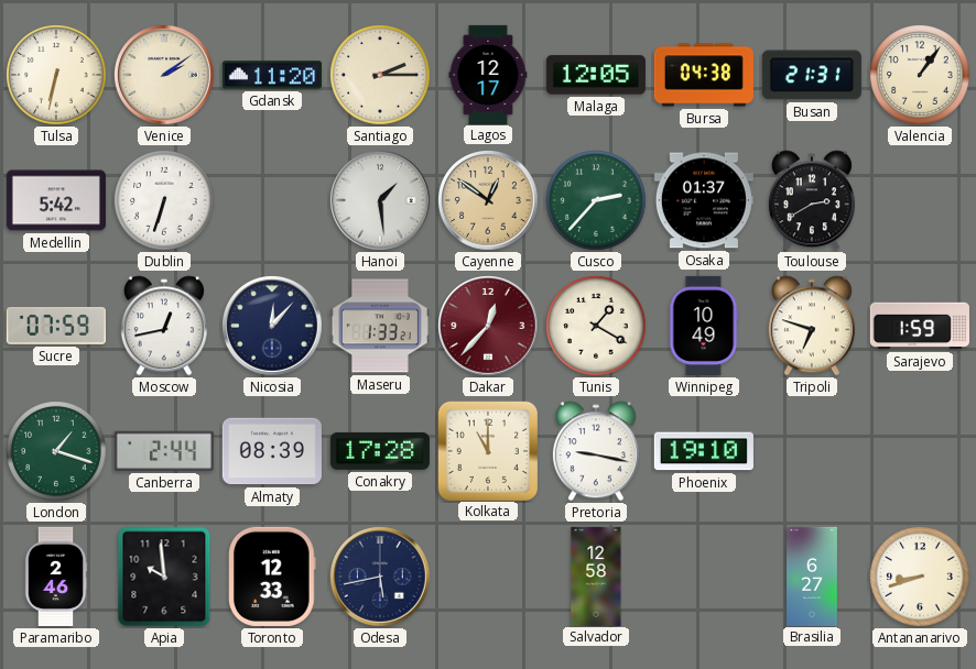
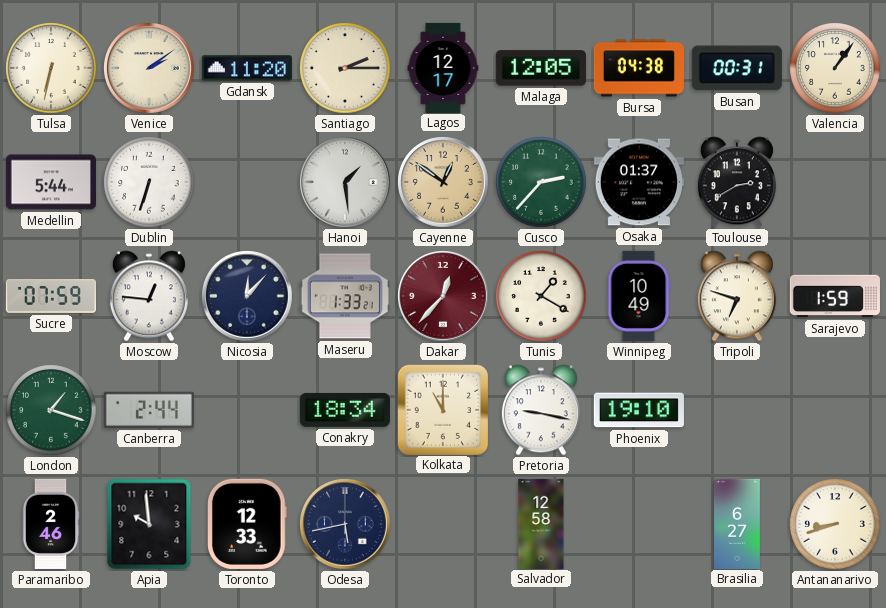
Busan: 21:31 -> 00:31 (737, 68)
Medellin: 5:42 -> 5:44 (51, 182)
Moscow: 12:43 -> 12:46 (149, 296)
Almaty: 08:39 -> none (272, 451)
Conakry: 17:28 -> 18:34 (345, 410)
